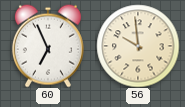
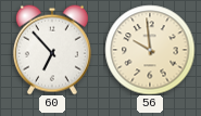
60: 6:56 -> 6:53 (52, 50)
